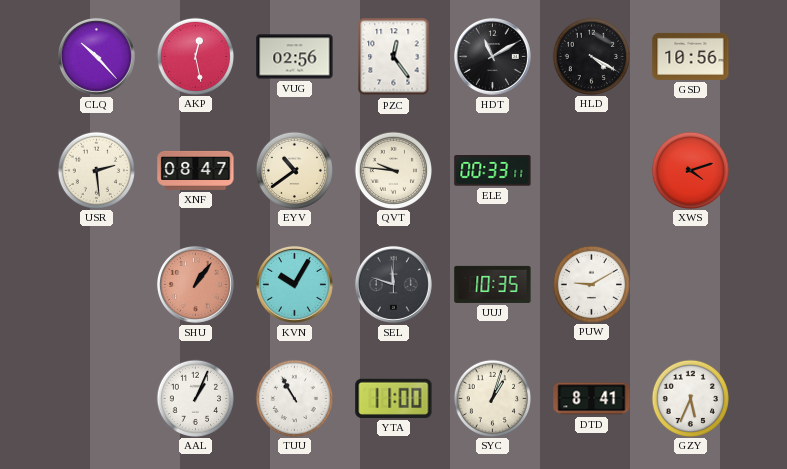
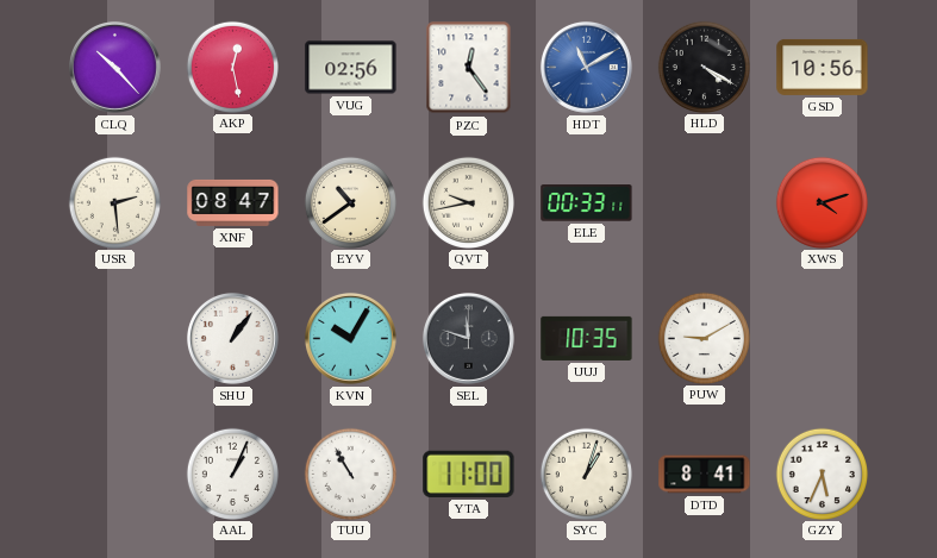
HDT dial: black -> blue (587, 68)
QVT: 9:46 -> 9:43 (468, 202)
SHU dial: salmon -> white (233, 339)
